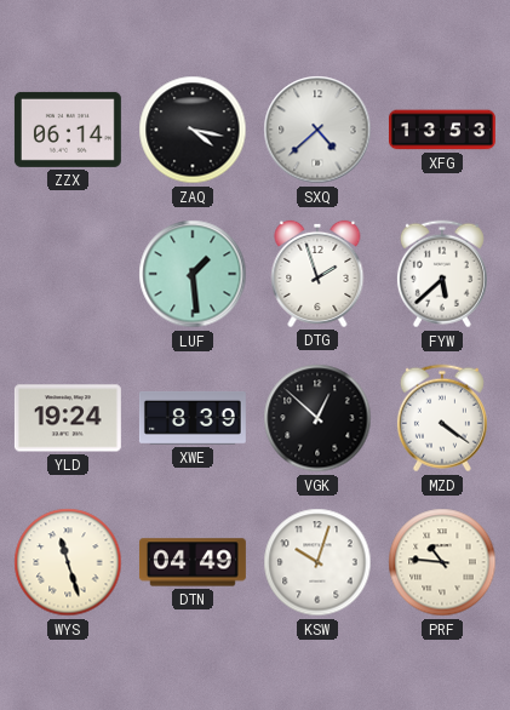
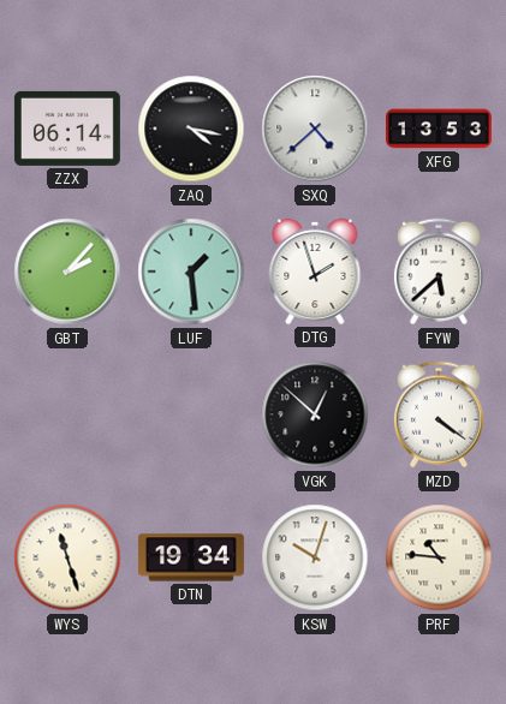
GBT: none -> 2:07 (67, 272)
YLD: 19:24 -> none (68, 418)
XWE: 8:39 -> none (193, 418)
DTN: 04:49 -> 19:34 (191, 557)
